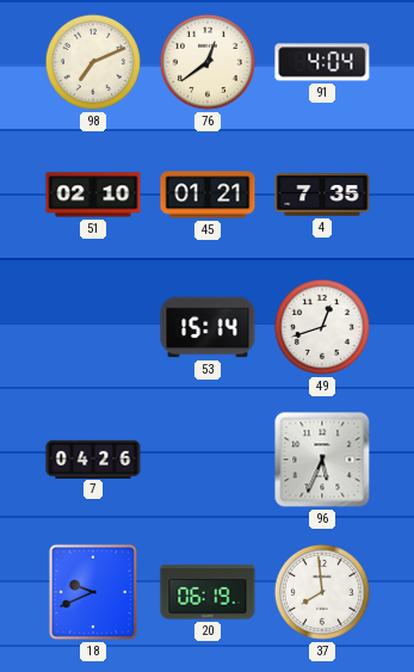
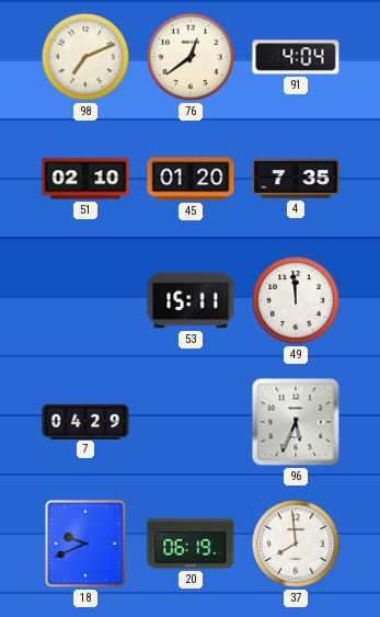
45: 01:21 -> 01:20 (191, 179)
53: 15:14 -> 15:11 (191, 300)
49: 12:42 -> 11:59 (296, 300)
7: 04:26 -> 04:29 (85, 421)
